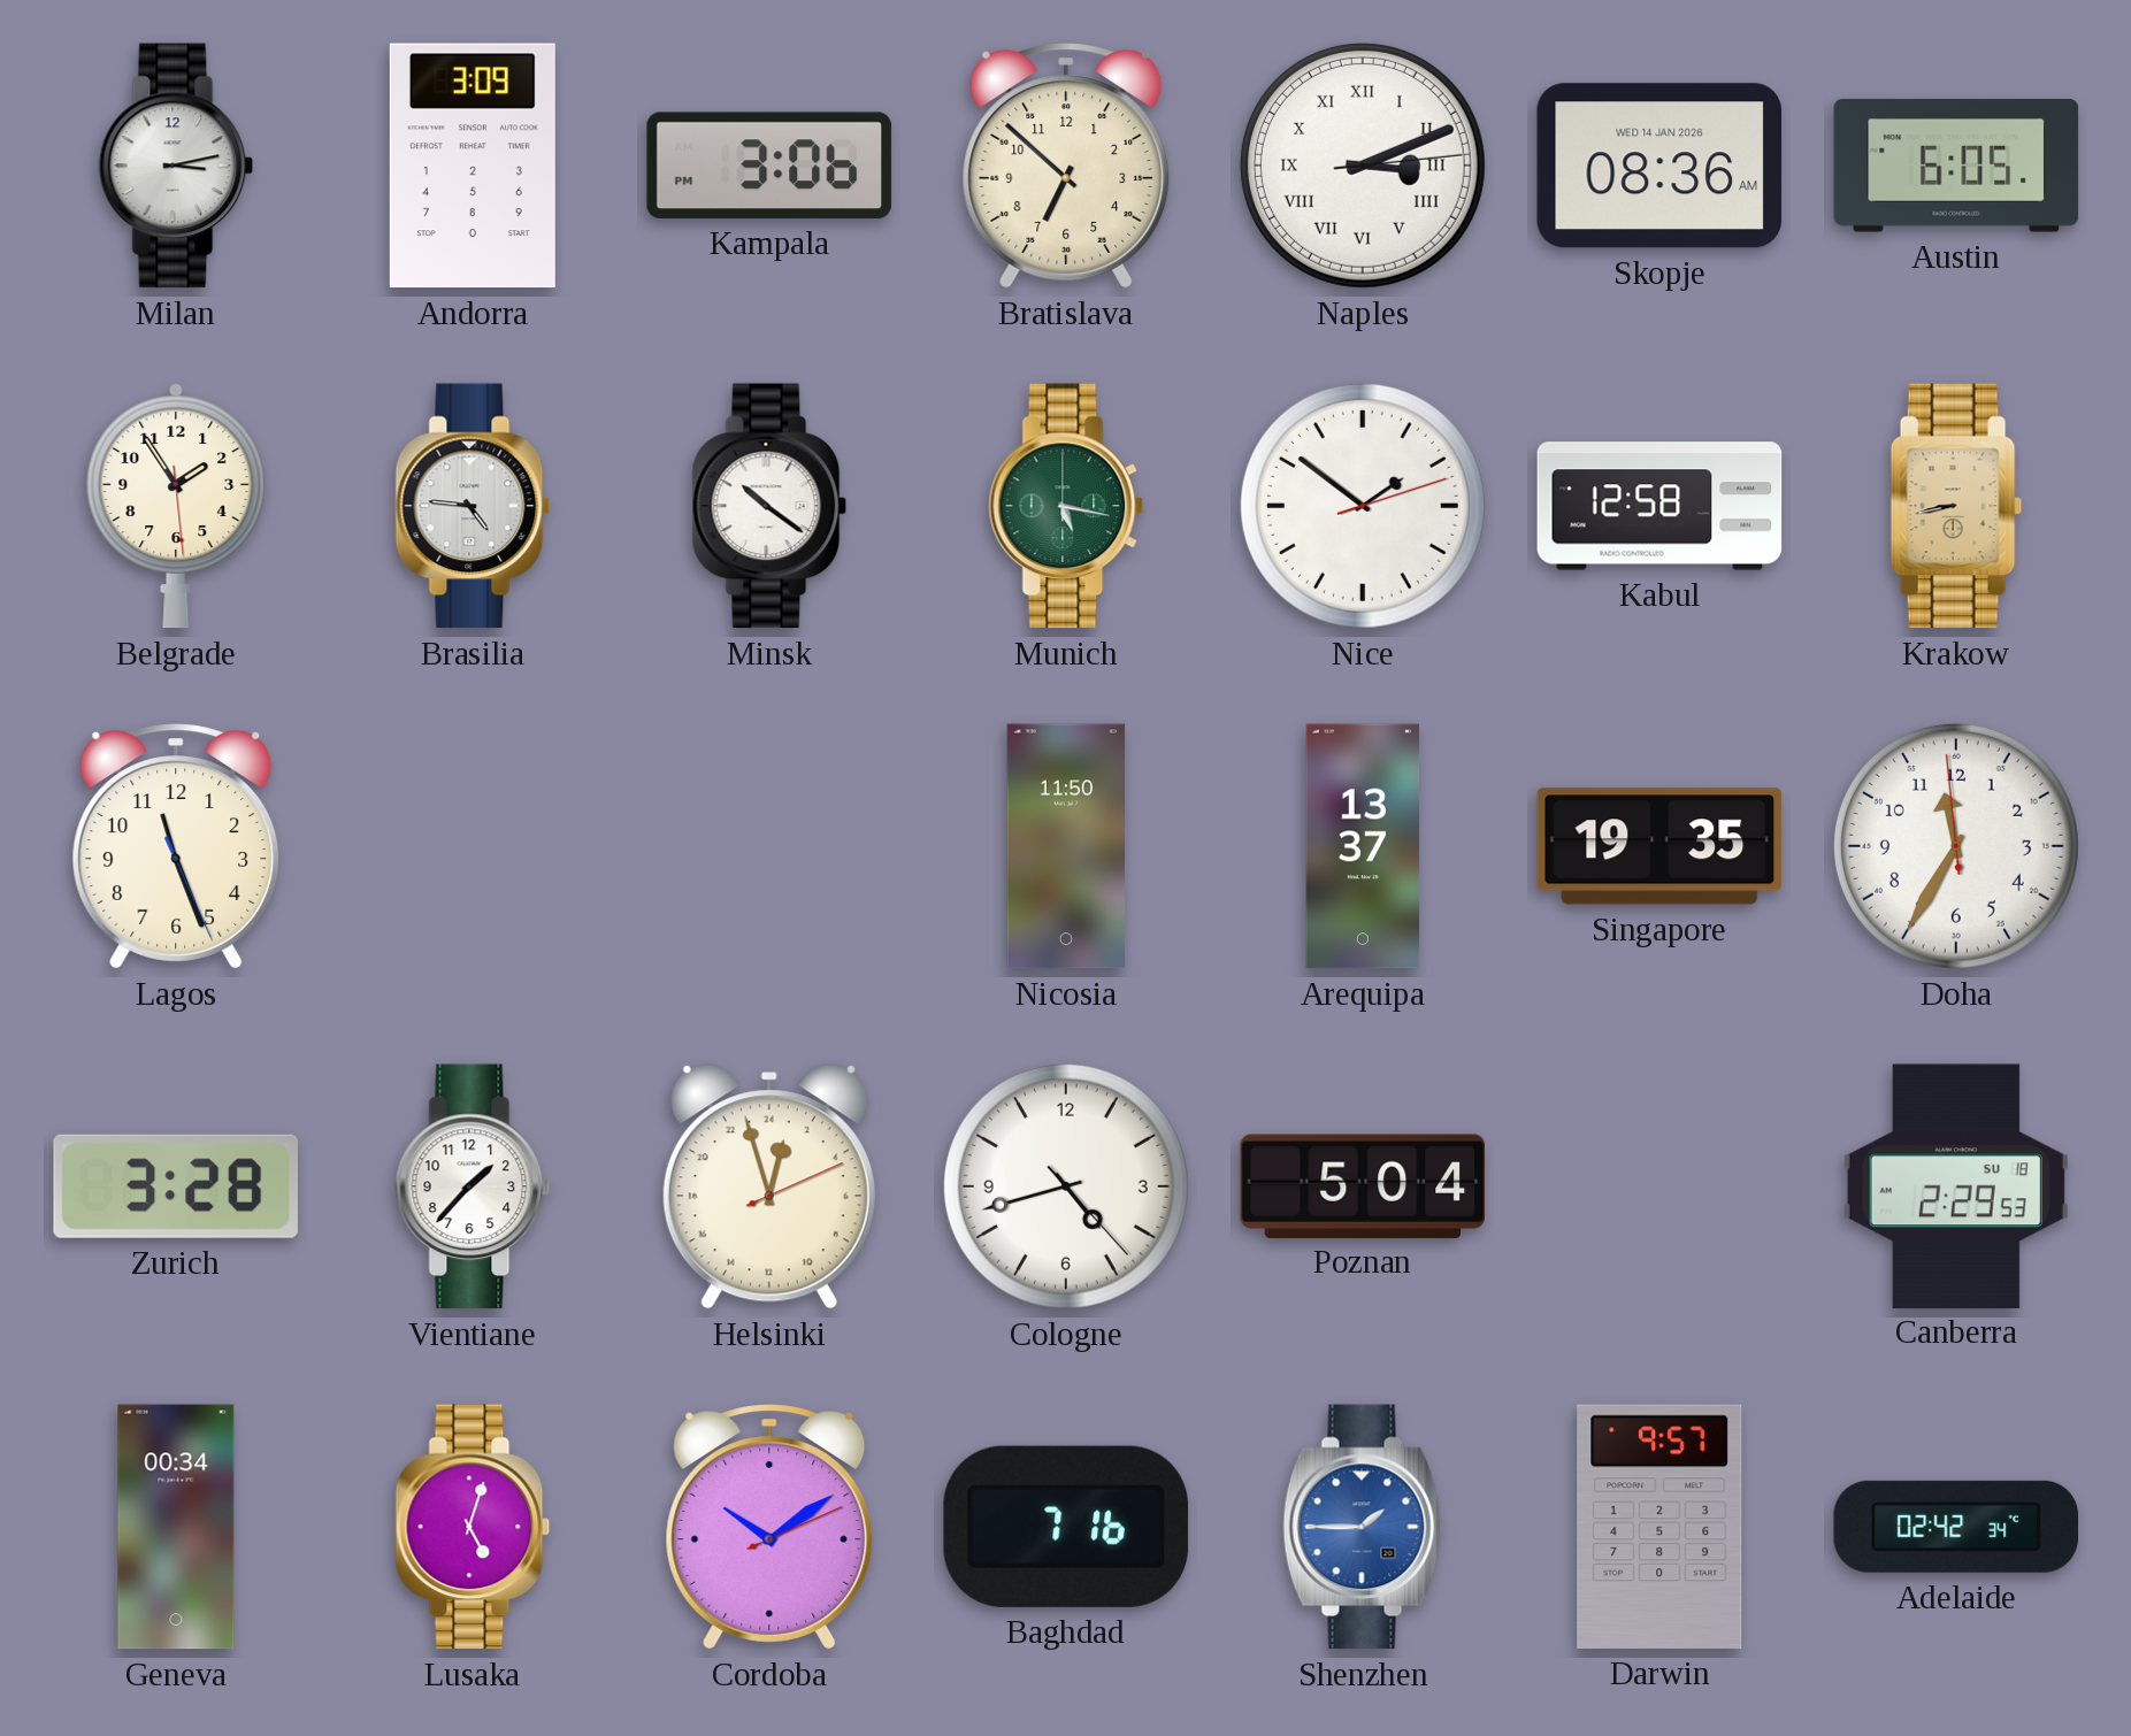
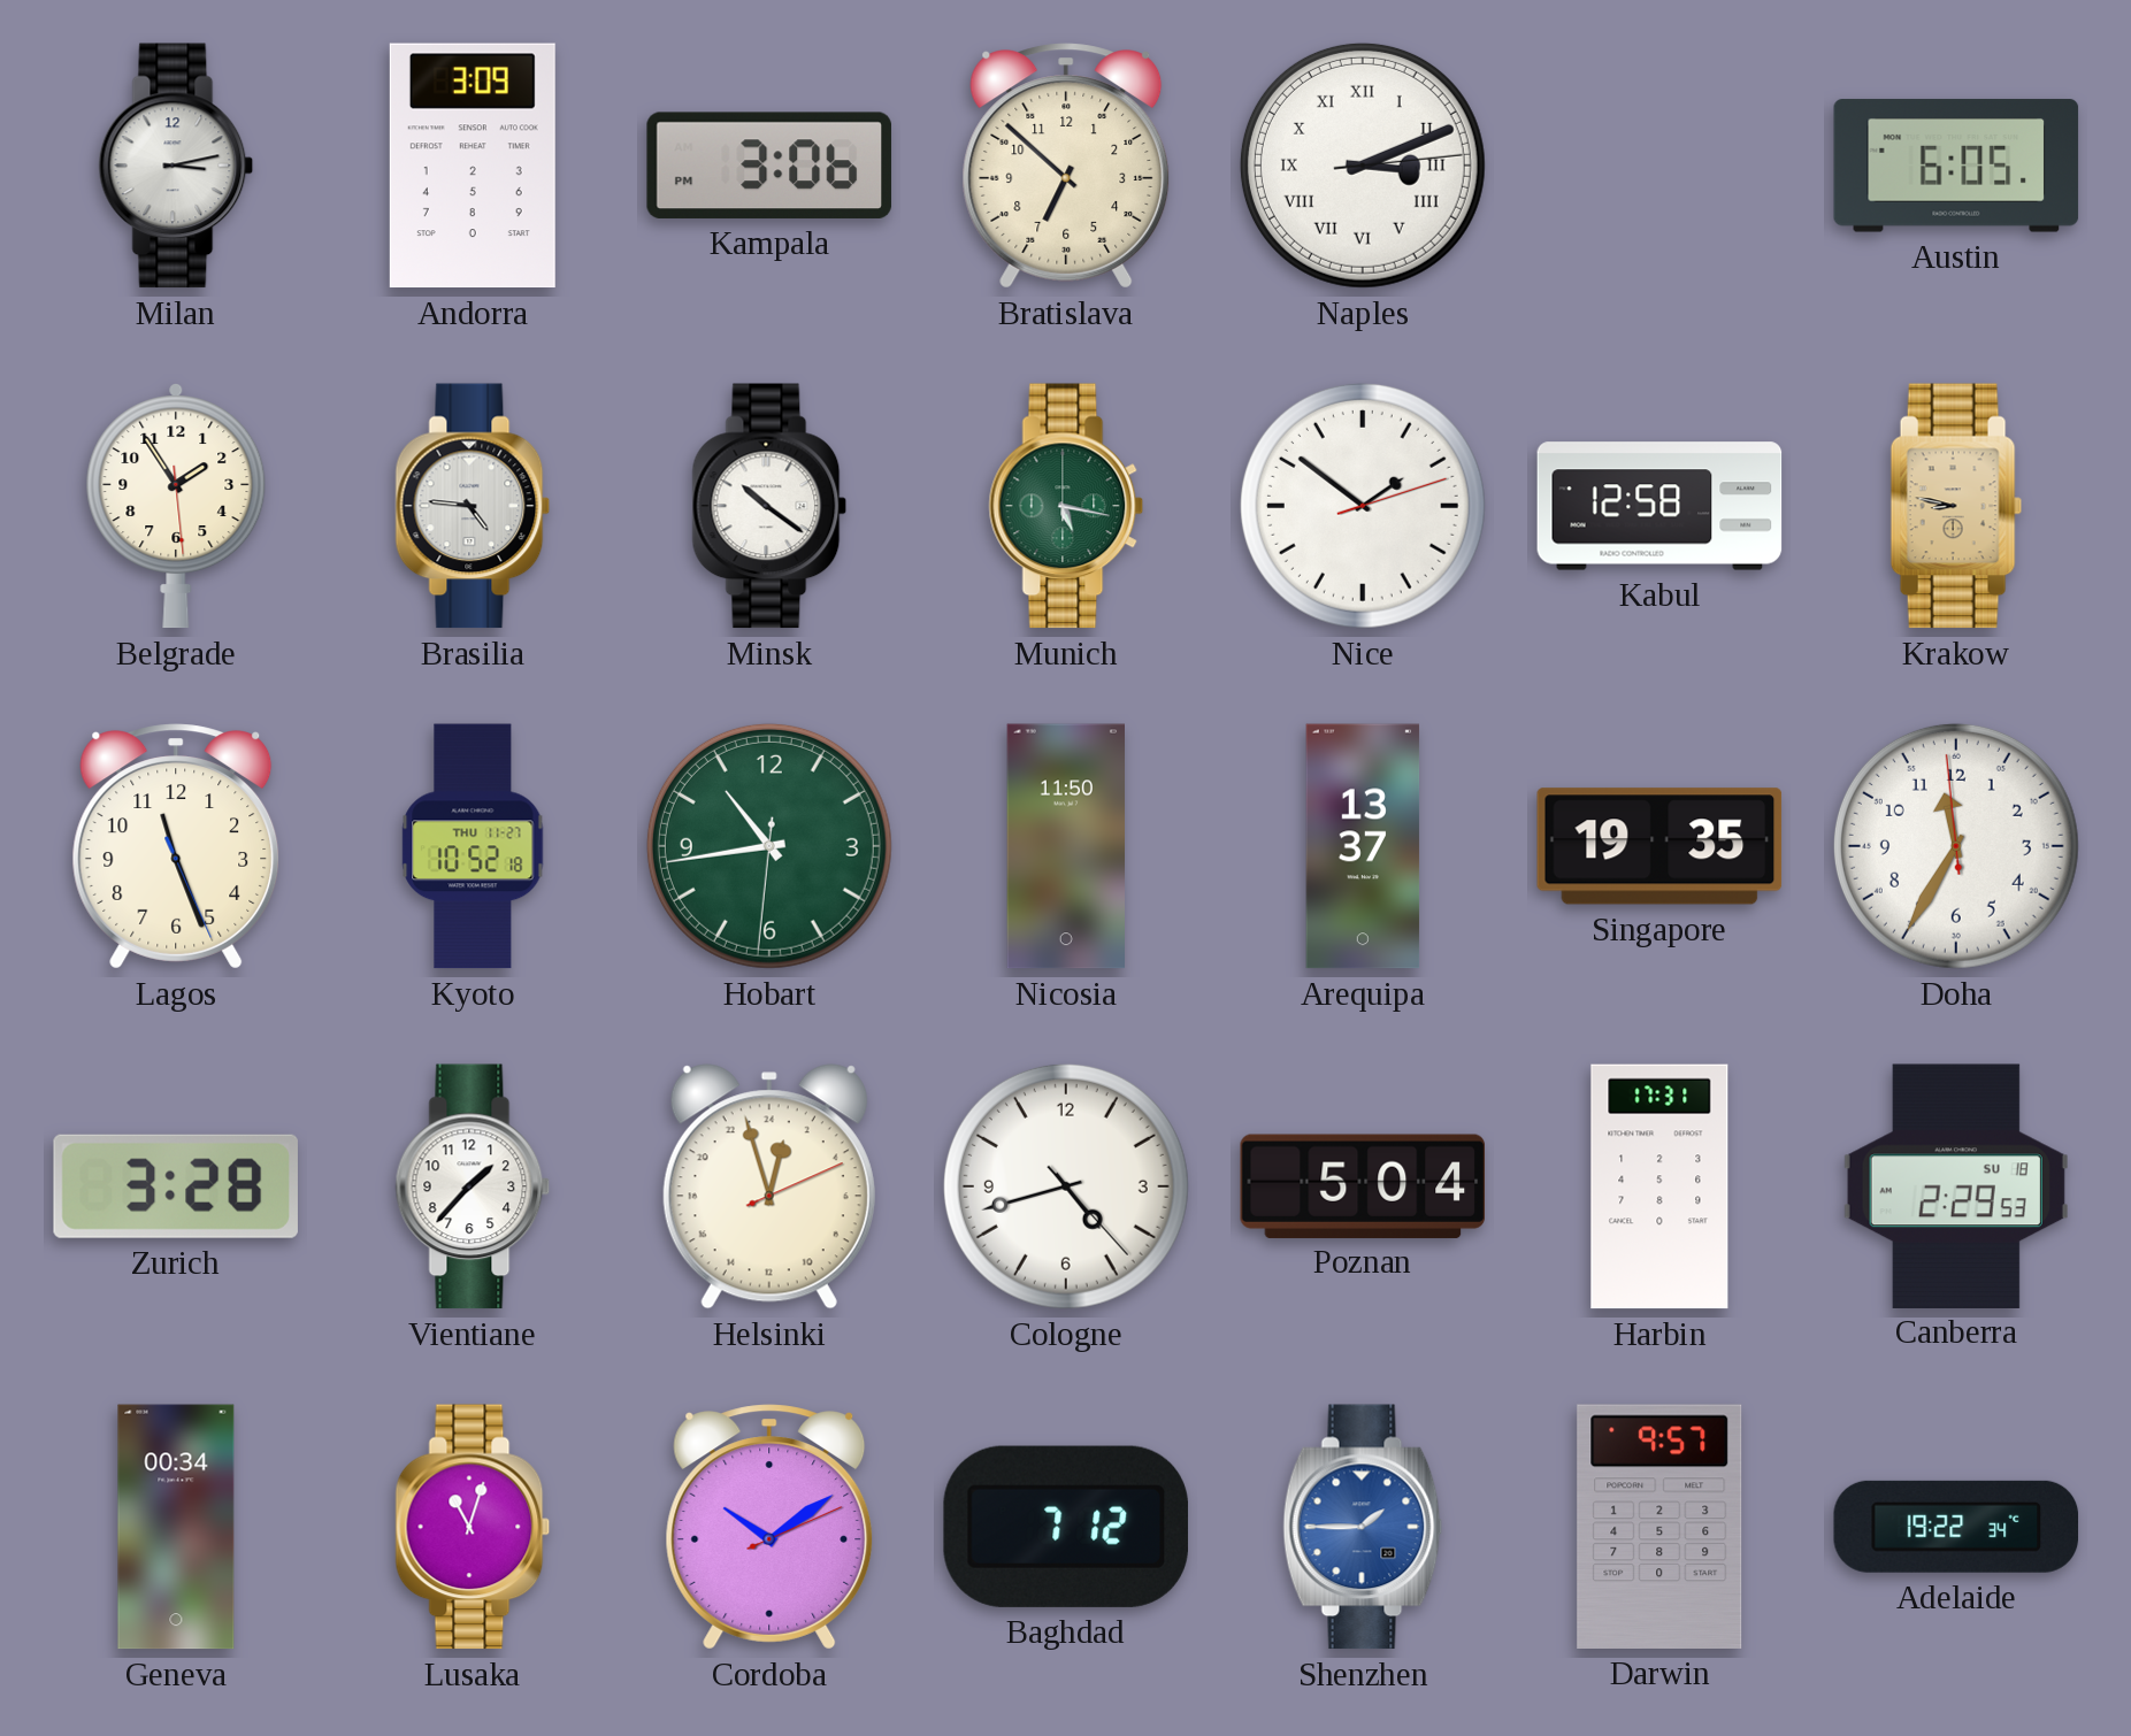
Skopje: 08:36 -> none (1658, 166)
Krakow: 8:43 -> 8:47 (1956, 506)
Kyoto: none -> 10:52 (473, 846)
Hobart: none -> 10:43 (769, 846)
Harbin: none -> 17:31 (1659, 1186)
Lusaka: 5:03 -> 11:03 (473, 1527)
Baghdad: 7:16 -> 7:12 (1066, 1527)
Adelaide: 02:42 -> 19:22 (1956, 1527)
